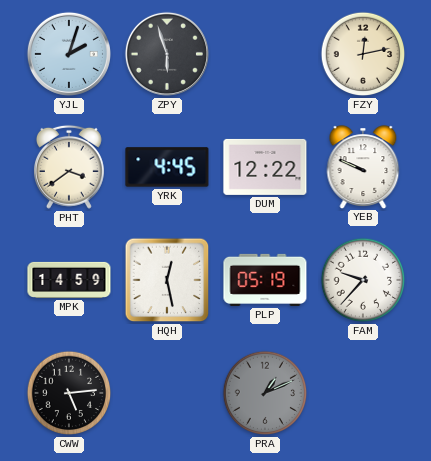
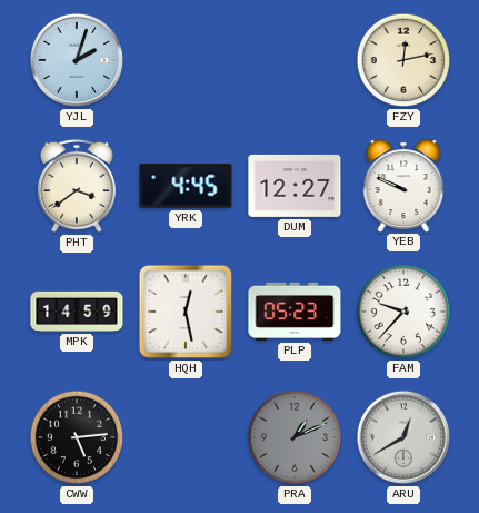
ZPY: 5:57 -> none (167, 54)
DUM: 12:22 -> 12:27 (295, 186)
PLP: 05:19 -> 05:23 (295, 312)
ARU: none -> 12:40 (403, 437)
